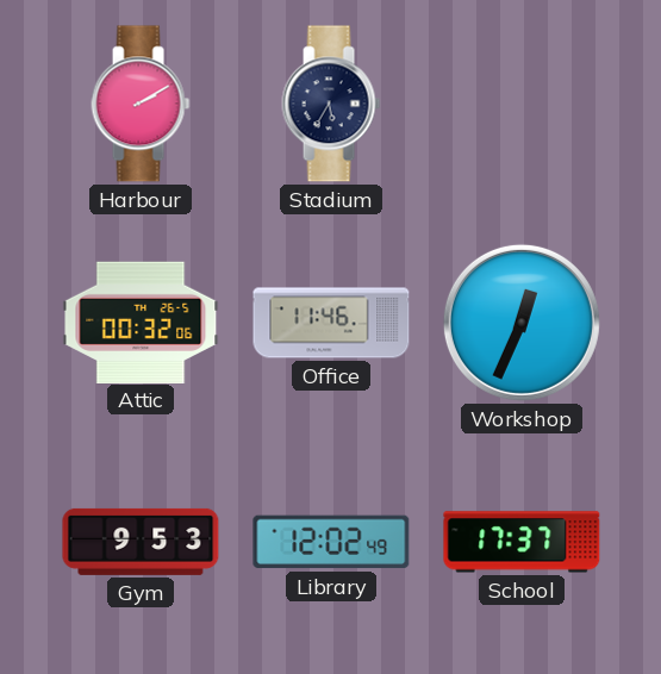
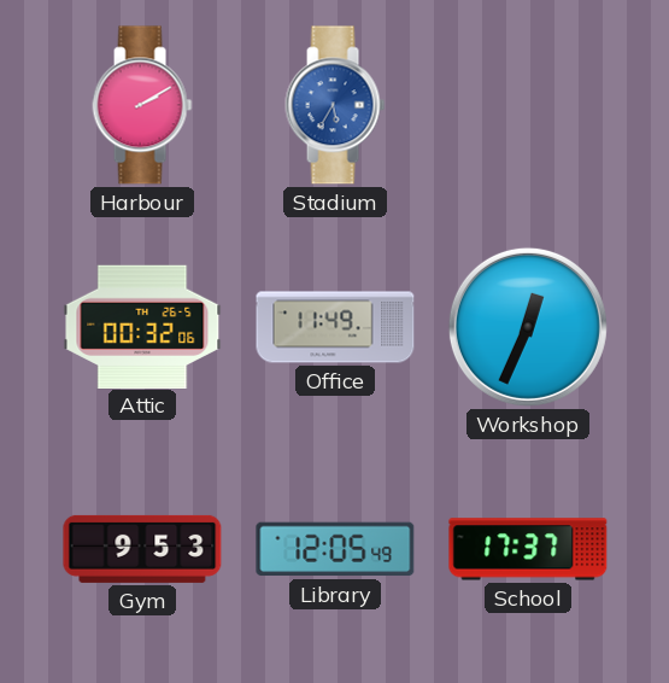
Stadium dial: navy -> blue (335, 105)
Office: 11:46 -> 11:49 (335, 327)
Library: 12:02 -> 12:05 (335, 549)
